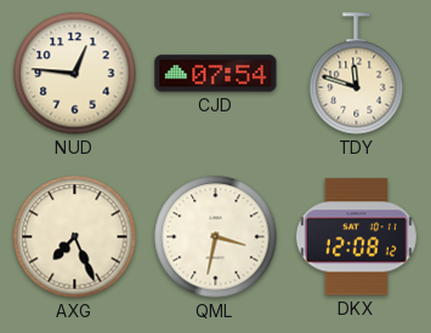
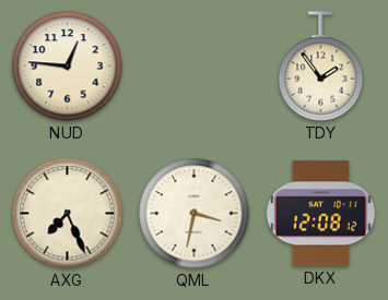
CJD: 07:54 -> none (216, 74)
TDY: 11:48 -> 1:54 (321, 67)
